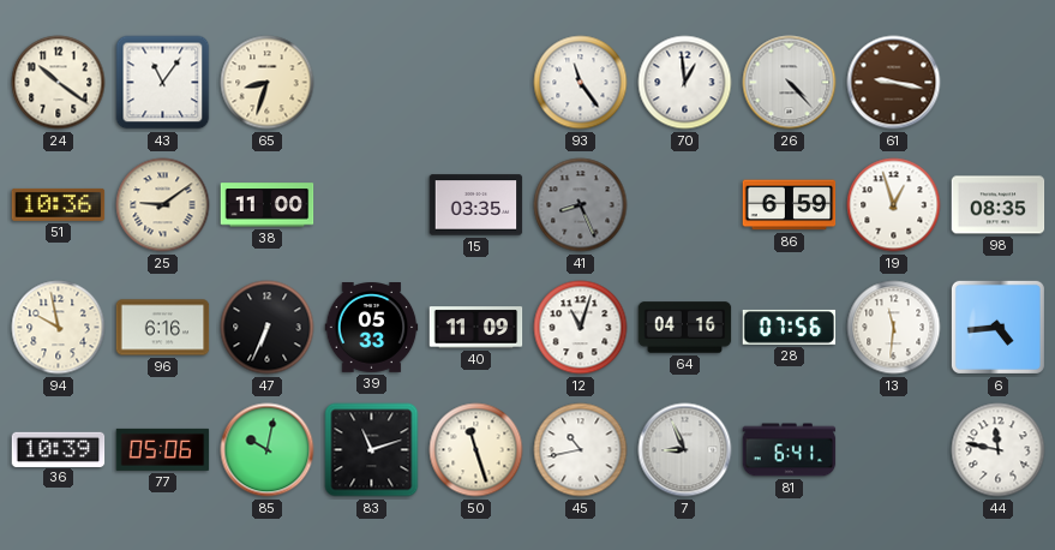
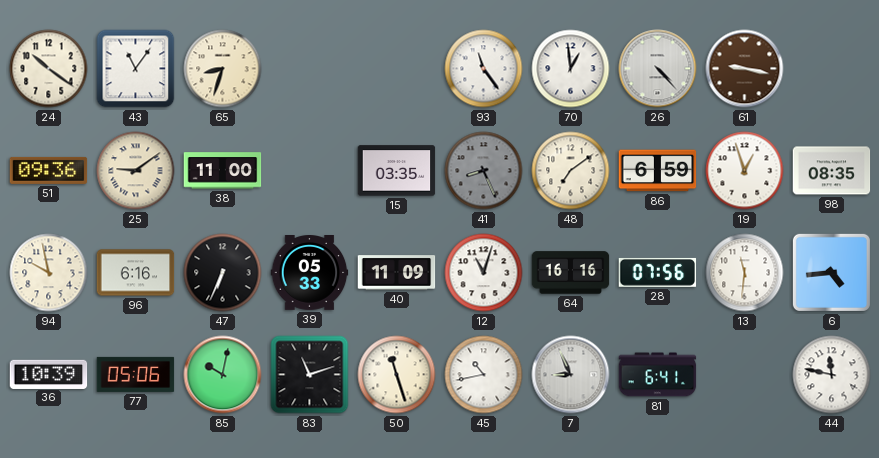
51: 10:36 -> 09:36 (49, 170)
48: none -> 7:09 (571, 171)
64: 04:16 -> 16:16 (571, 273)
